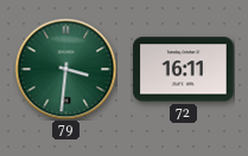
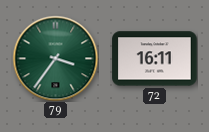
79: 3:31 -> 3:36 (55, 58)
